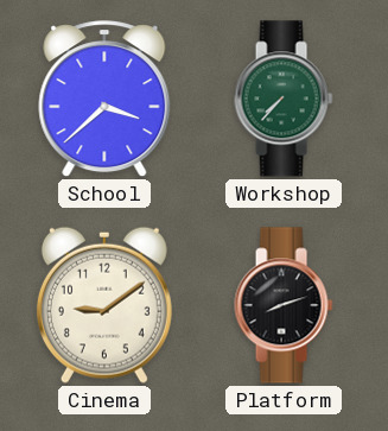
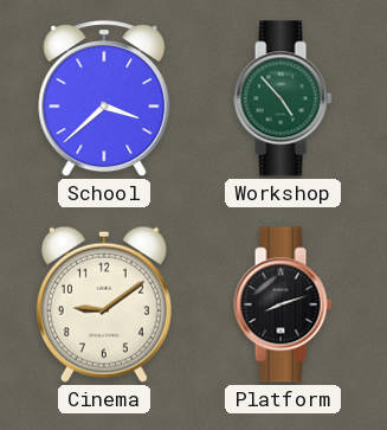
Workshop: 7:37 -> 4:53 (283, 98)
